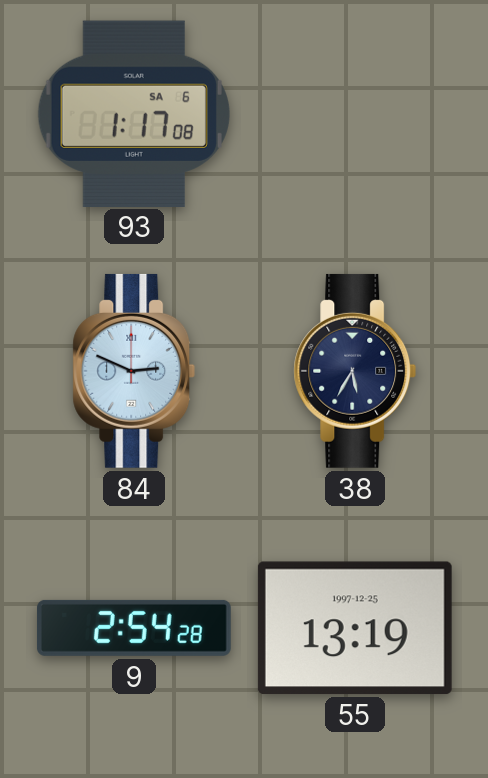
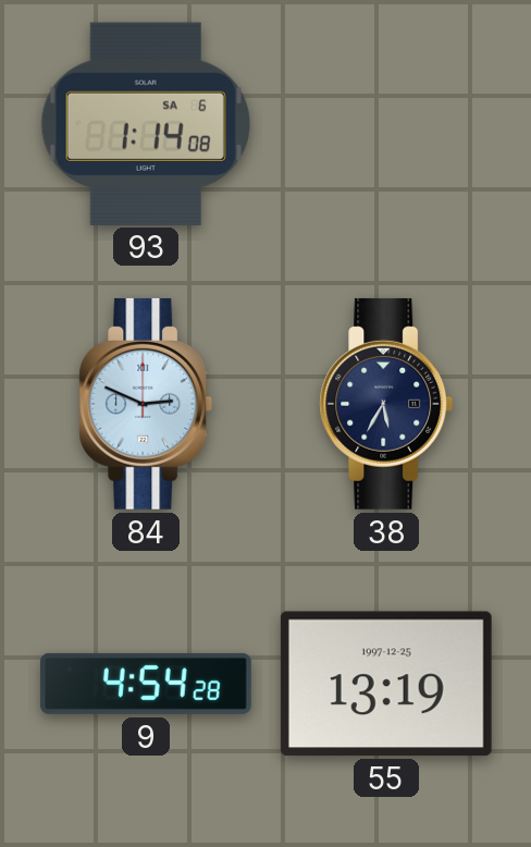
93: 1:17 -> 1:14 (146, 123)
9: 2:54 -> 4:54 (146, 684)
